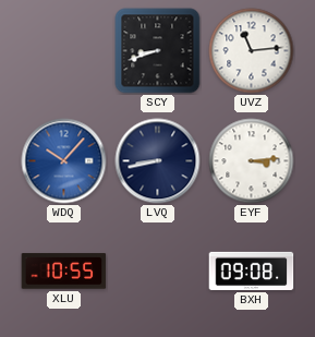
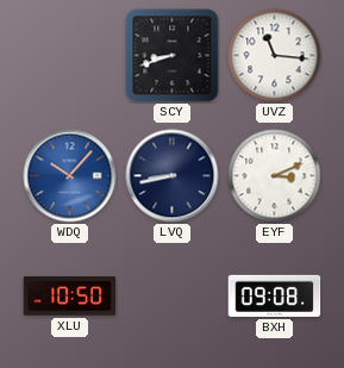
UVZ: 11:14 -> 11:16 (275, 56)
EYF: 3:14 -> 3:11 (275, 176)
XLU: 10:55 -> 10:50 (70, 297)
